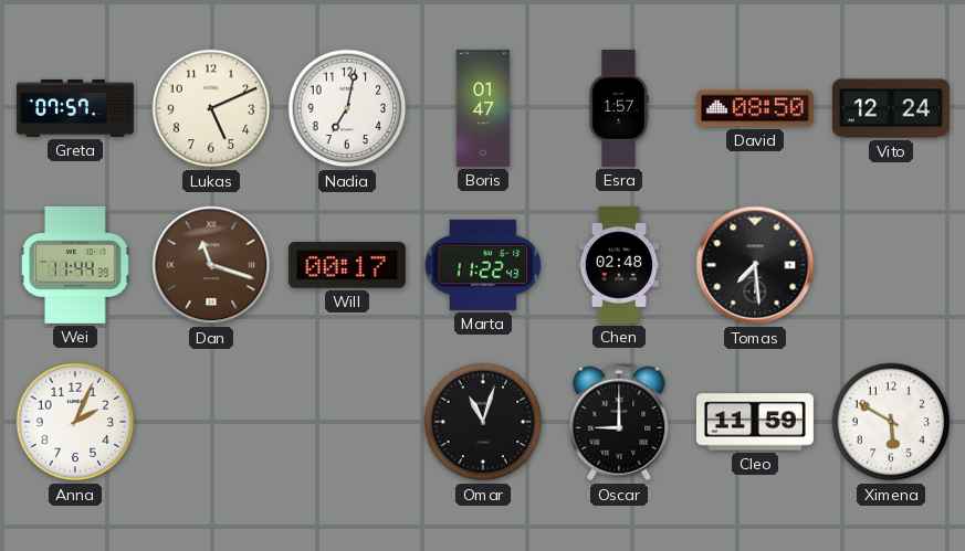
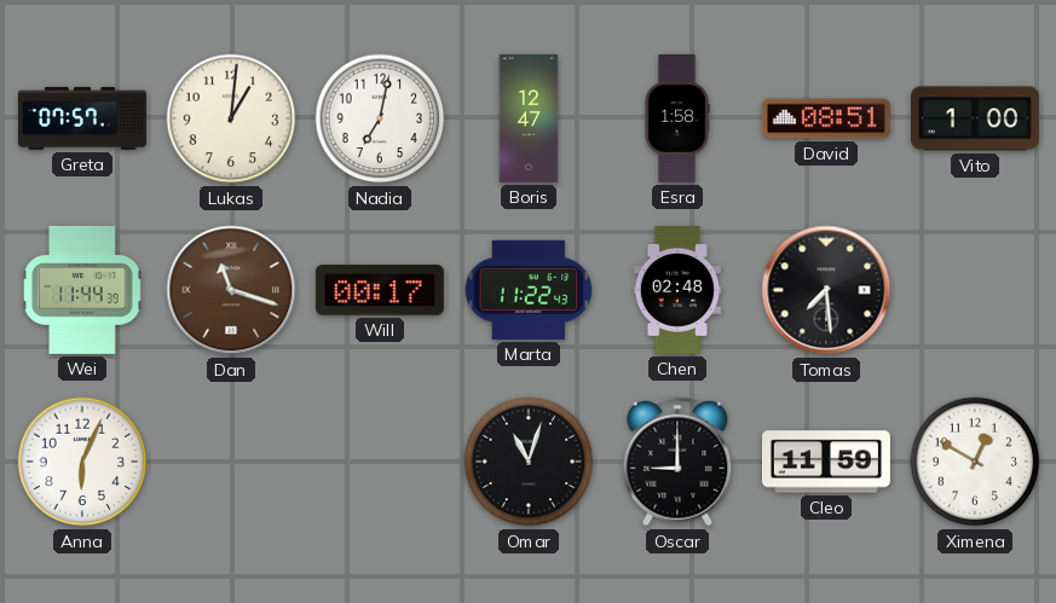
Lukas: 5:11 -> 1:01 (231, 118)
Boris: 01:47 -> 12:47 (529, 118)
Esra: 1:57 -> 1:58 (677, 118)
David: 08:50 -> 08:51 (826, 118)
Vito: 12:24 -> 1:00 (975, 118)
Anna: 2:04 -> 6:04 (82, 462)
Ximena: 5:50 -> 12:50 (975, 462)
